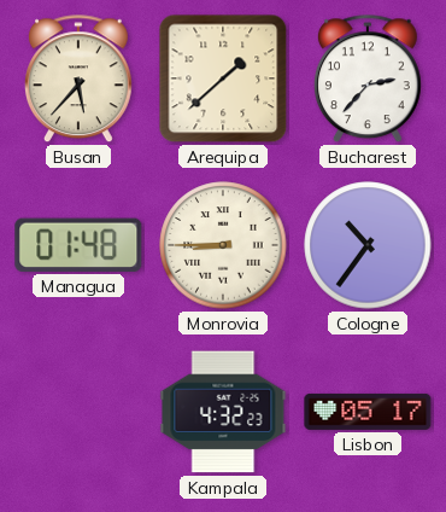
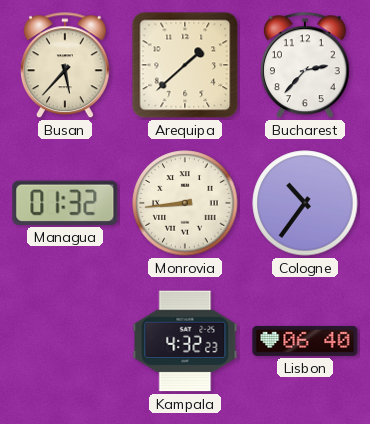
Managua: 01:48 -> 01:32 (65, 203)
Monrovia: 8:45 -> 8:44 (185, 203)
Lisbon: 05:17 -> 06:40 (305, 341)
